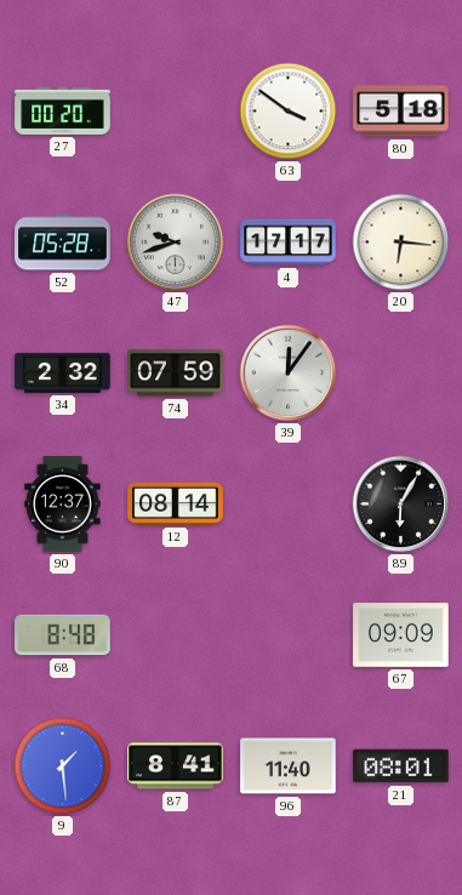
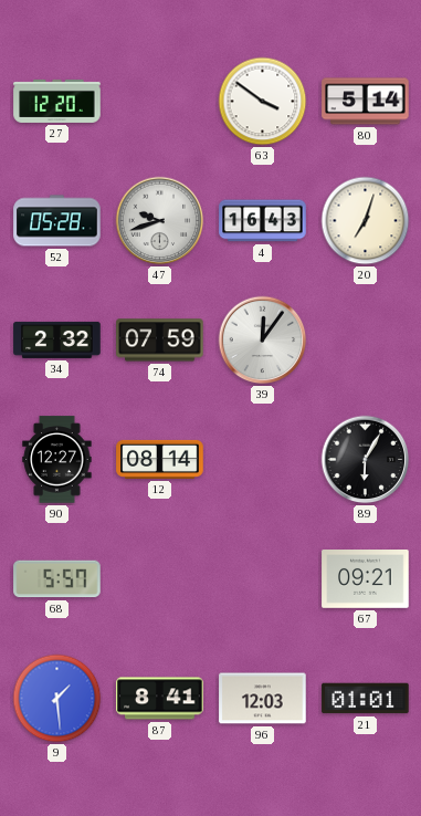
27: 00:20 -> 12:20 (57, 101)
80: 5:18 -> 5:14 (366, 102)
4: 17:17 -> 16:43 (263, 221)
20: 6:16 -> 7:03 (366, 221)
90: 12:37 -> 12:27 (57, 460)
68: 8:48 -> 5:57 (57, 579)
67: 09:09 -> 09:21 (366, 579)
96: 11:40 -> 12:03 (263, 699)
21: 08:01 -> 01:01 (366, 699)
